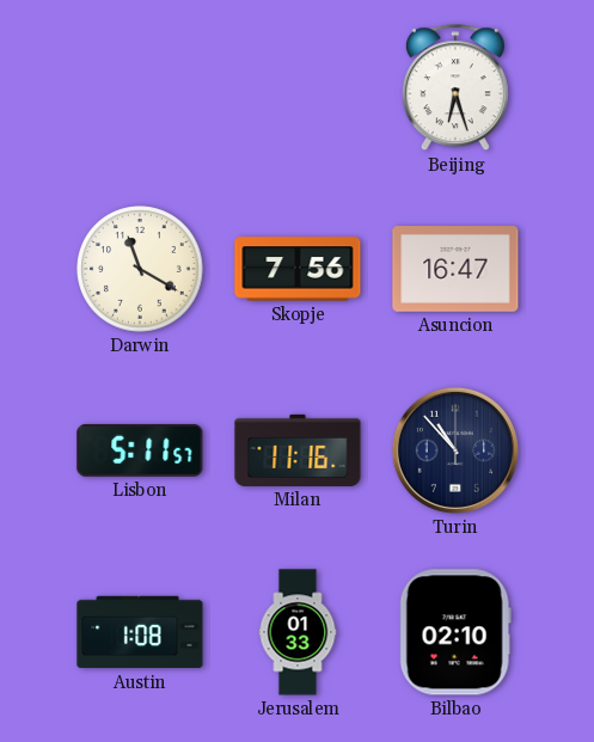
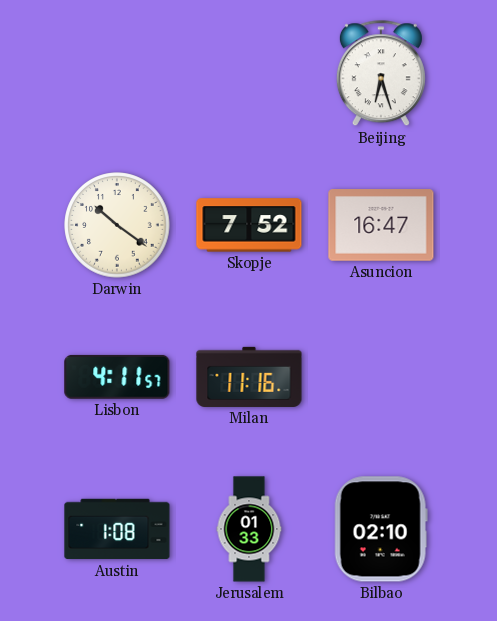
Darwin: 11:20 -> 10:21 (117, 225)
Skopje: 7:56 -> 7:52 (249, 225)
Lisbon: 5:11 -> 4:11 (117, 377)
Turin: 10:53 -> none (455, 450)
